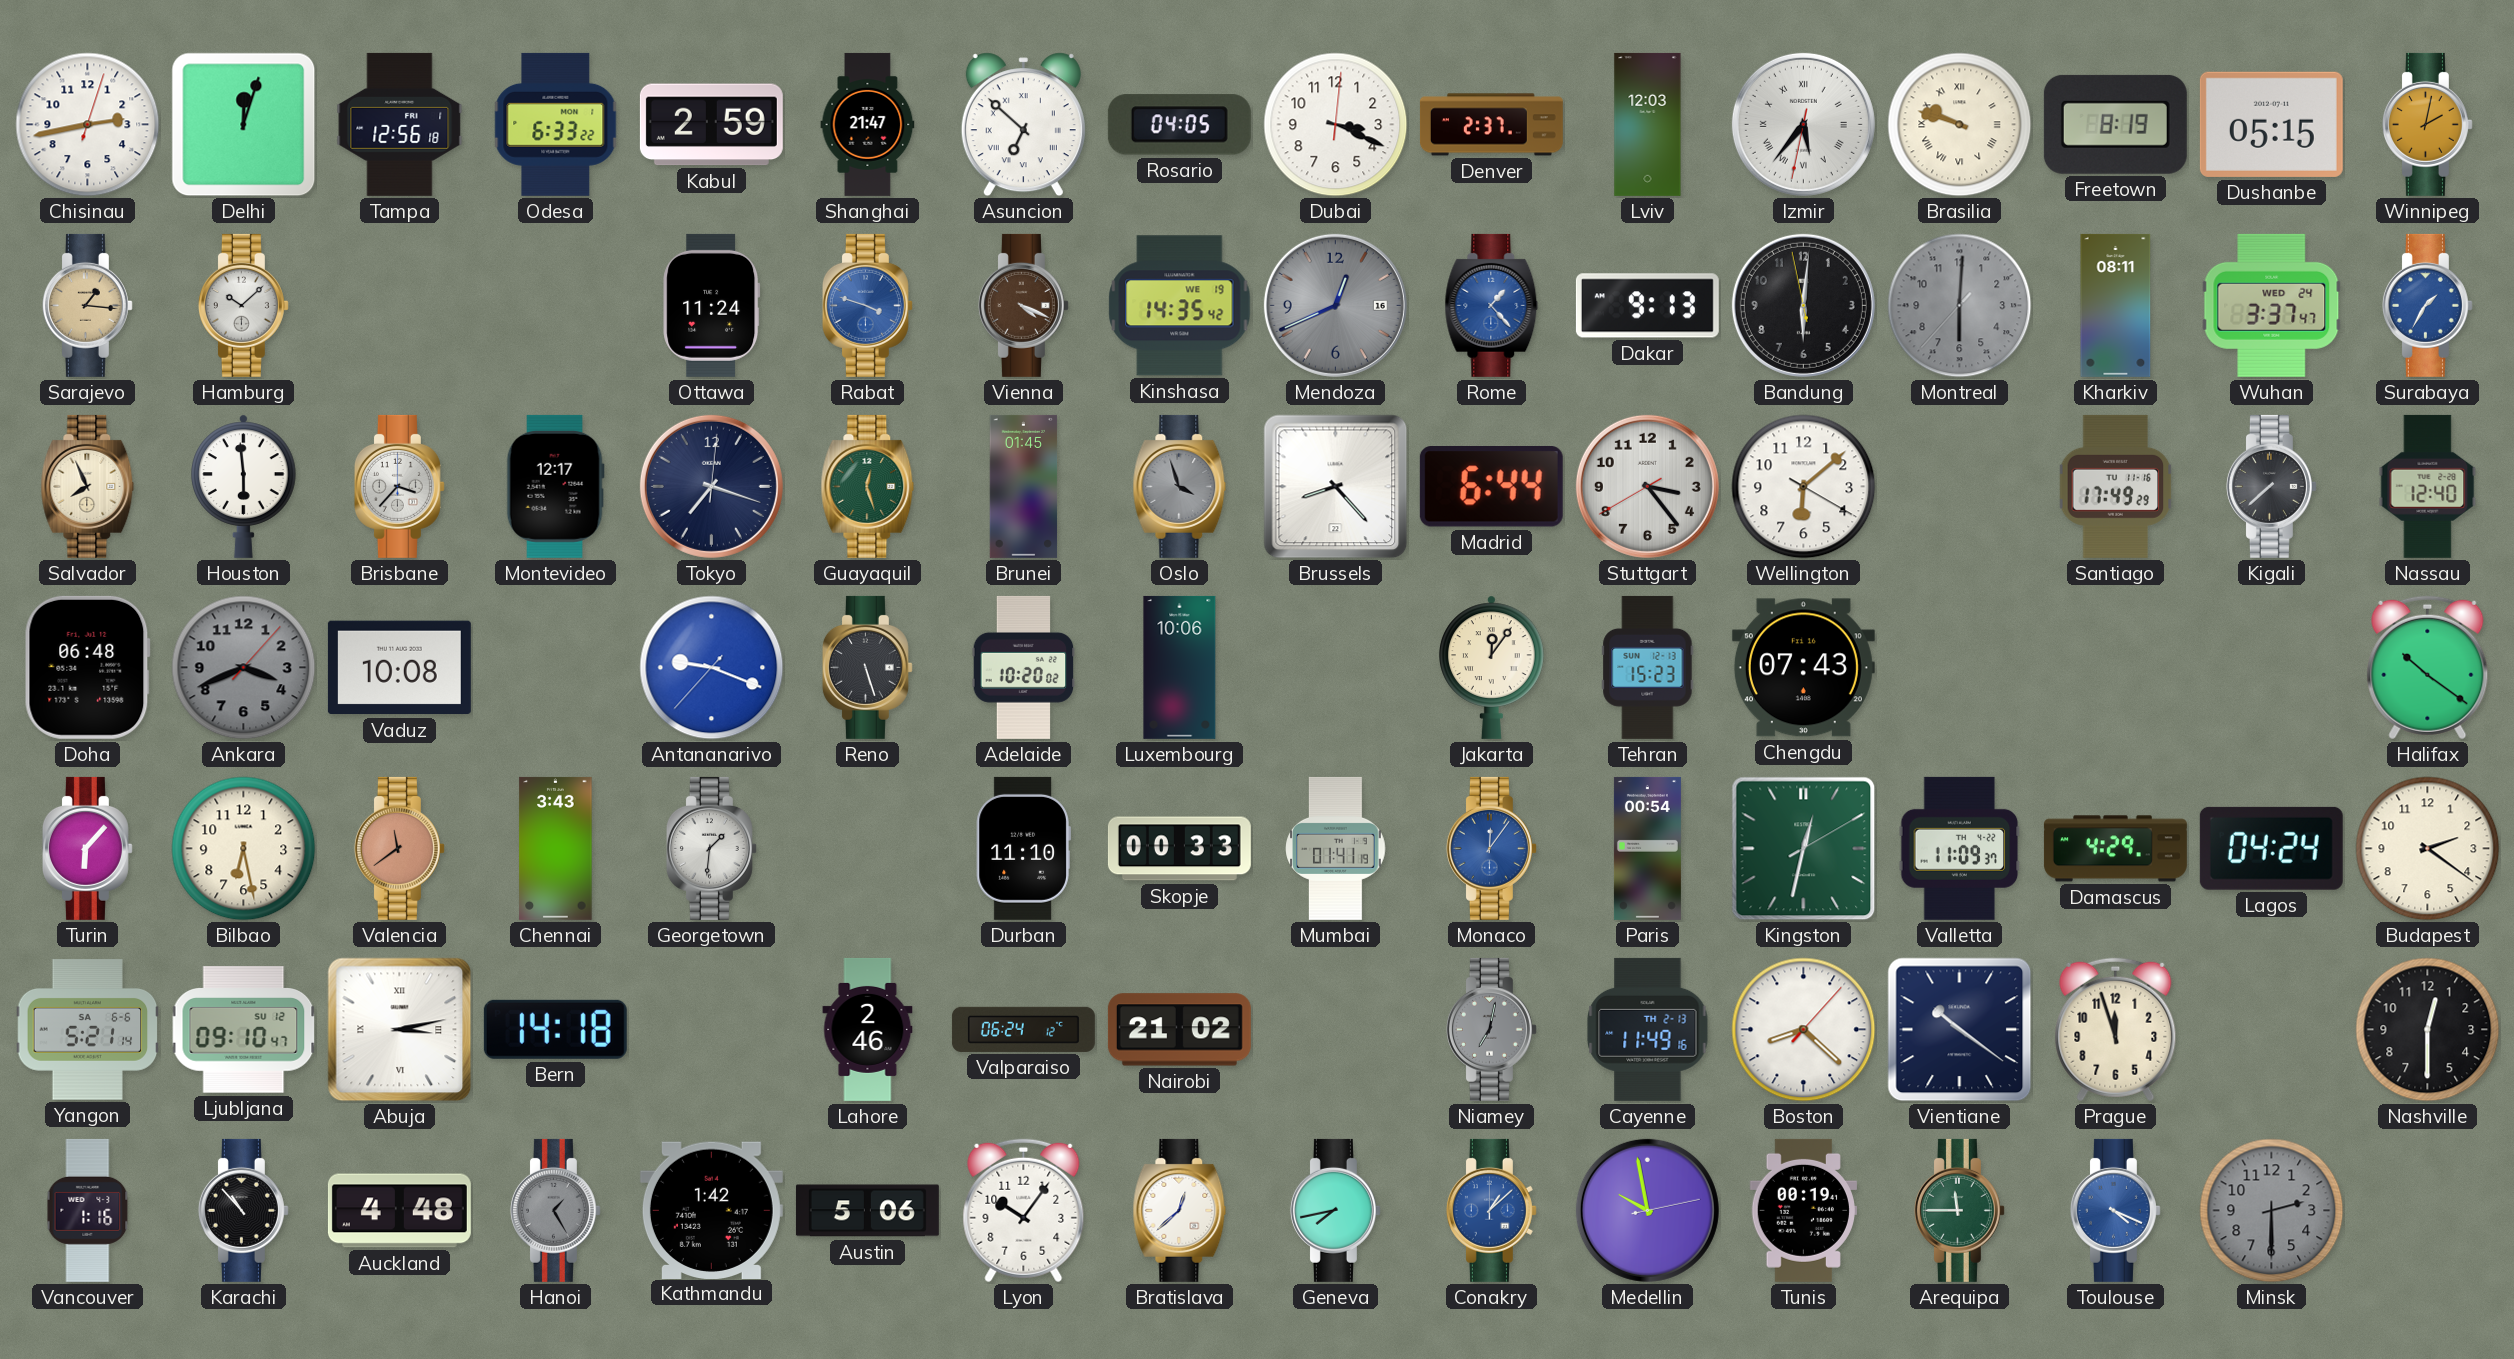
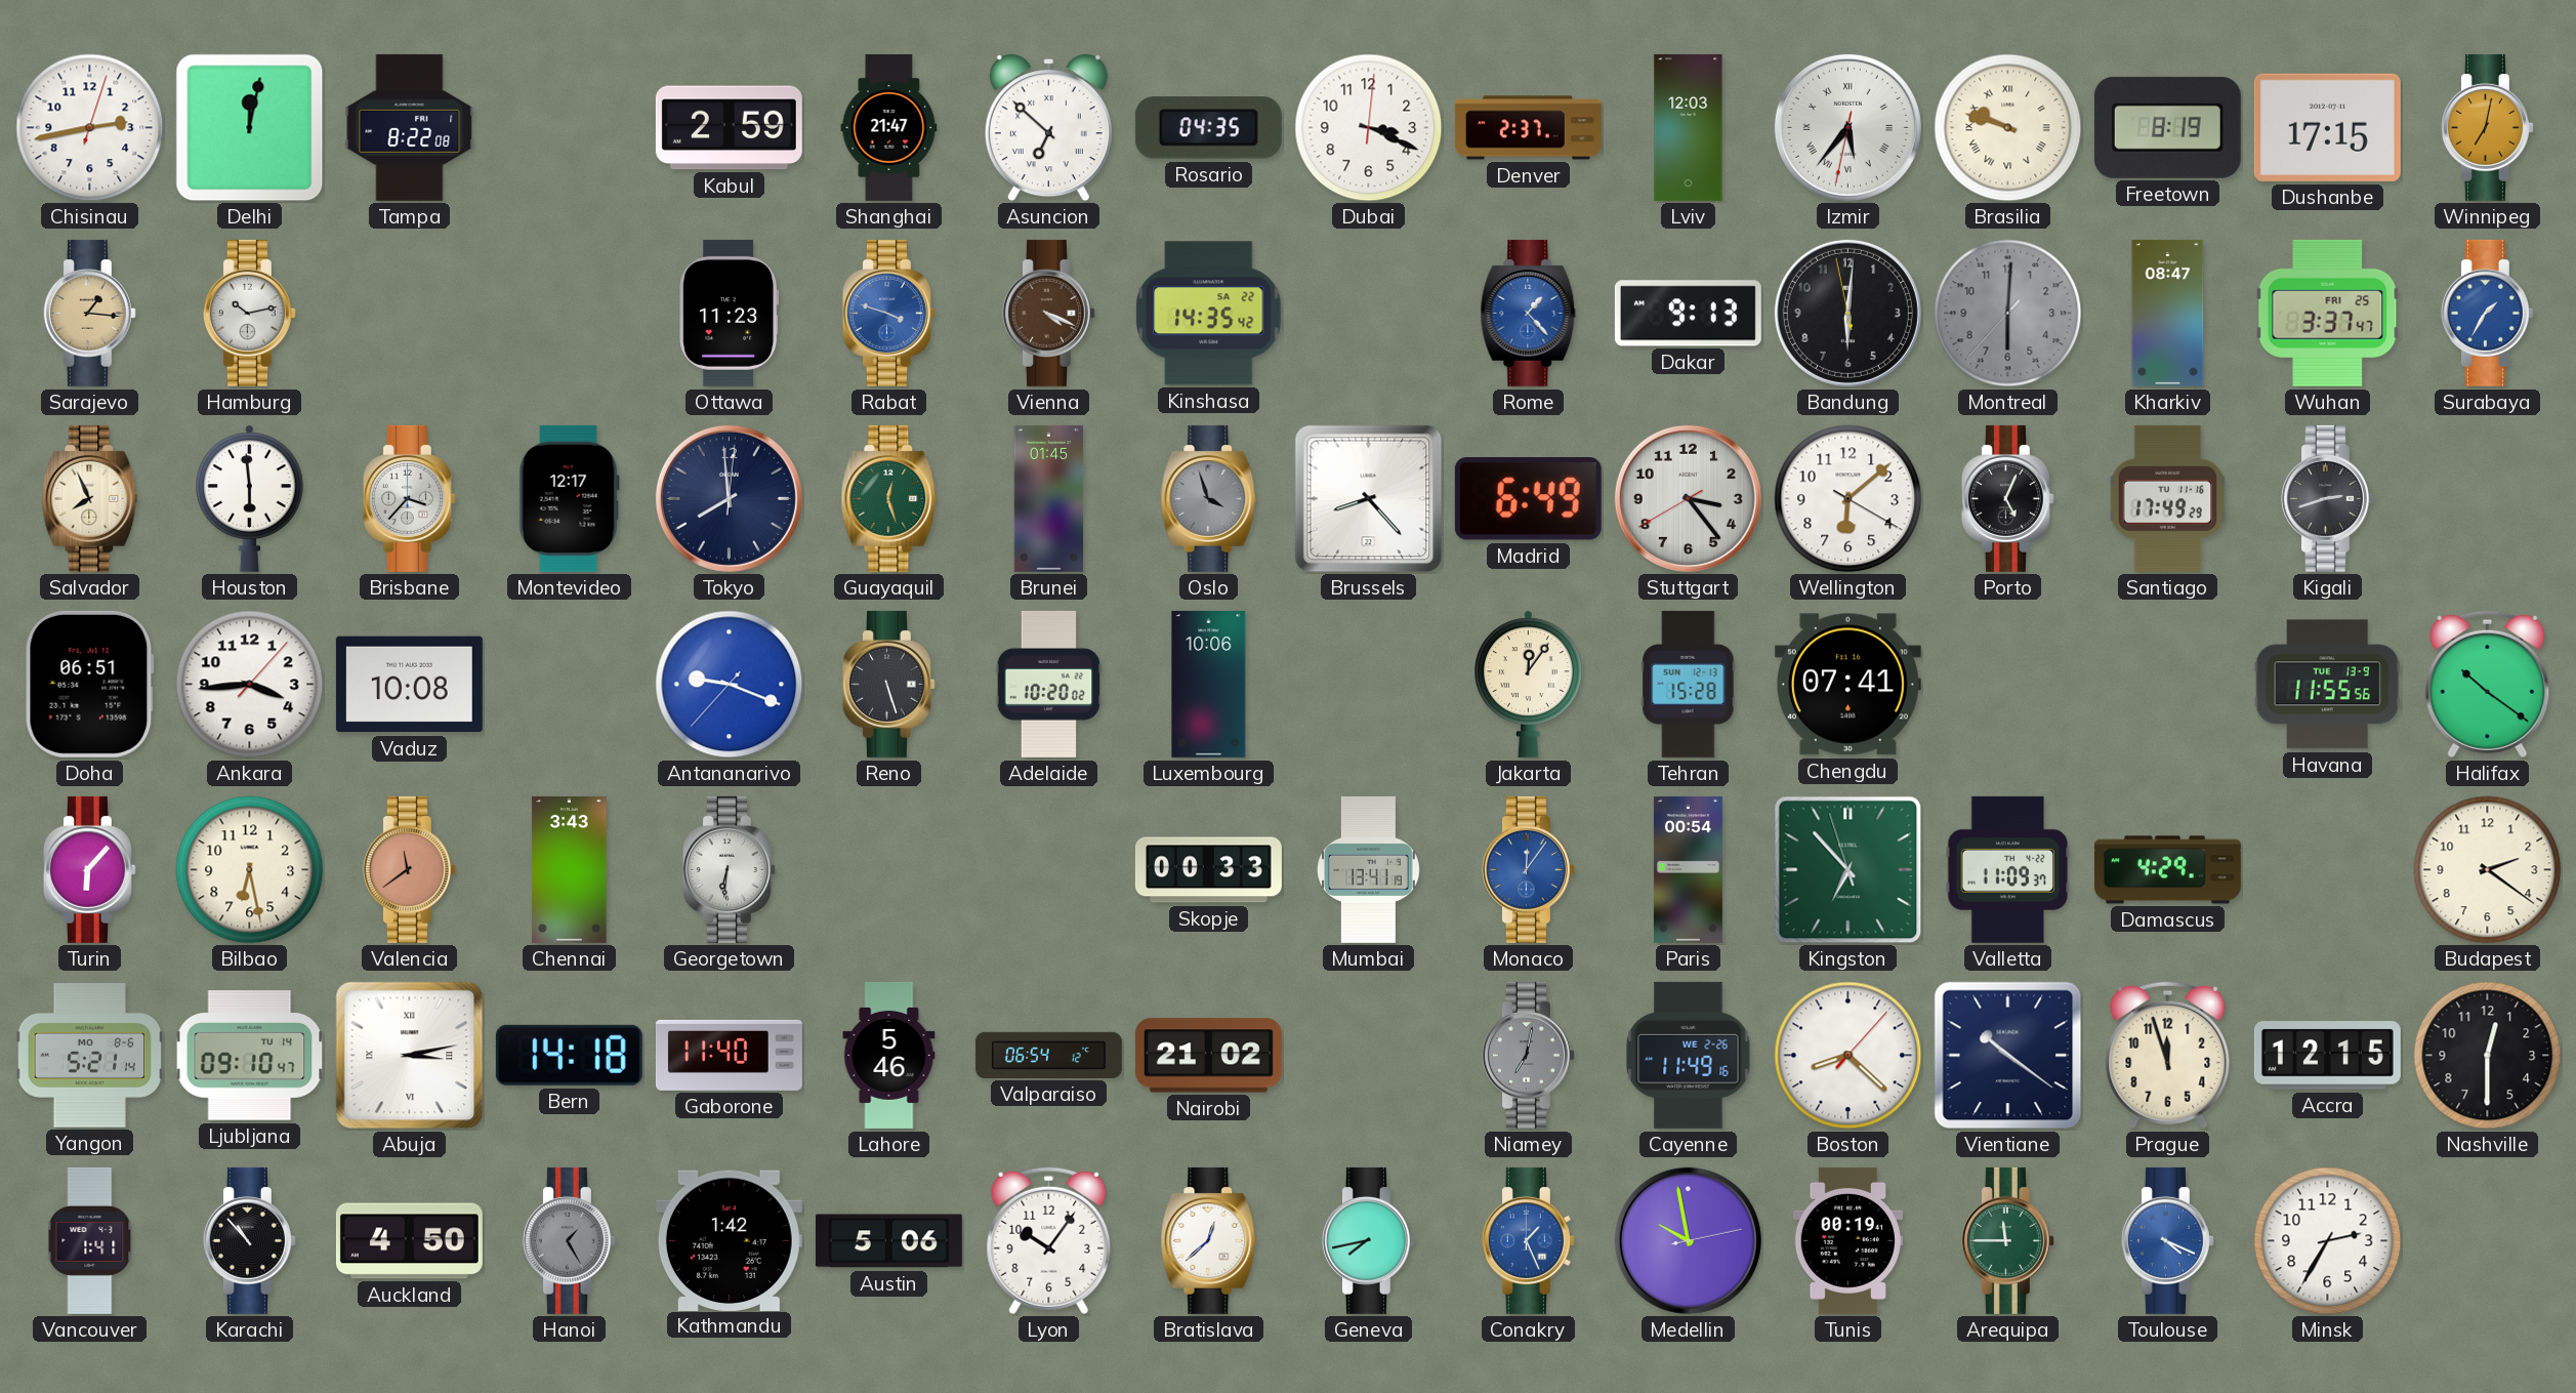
Delhi: 12:03 -> 12:02 (250, 128)
Tampa: 12:56 -> 8:22 (410, 127)
Odesa: 6:33 -> none (556, 124)
Rosario: 04:05 -> 04:35 (1208, 128)
Dushanbe: 05:15 -> 17:15 (2327, 127)
Winnipeg: 2:02 -> 7:02 (2487, 127)
Hamburg: 10:08 -> 10:13 (249, 313)
Ottawa: 11:24 -> 11:23 (730, 313)
Kinshasa date: WE 19 -> SA 22 (1209, 314)
Mendoza: 12:41 -> none (1335, 305)
Kharkiv: 08:11 -> 08:47 (2168, 313)
Wuhan date: WED 24 -> FRI 25 (2328, 313)
Tokyo: 7:18 -> 7:59 (729, 498)
Madrid: 6:44 -> 6:49 (1528, 499)
Porto: none -> 5:04 (2007, 498)
Kigali: 7:38 -> 2:42 (2327, 498)
Nassau: 12:40 -> none (2428, 486)
Doha: 06:48 -> 06:51 (89, 684)
Ankara: 3:41 -> 3:44 (250, 685)
Ankara dial: grey -> white (250, 685)
Tehran: 15:23 -> 15:28 (1689, 684)
Chengdu: 07:43 -> 07:41 (1847, 685)
Havana: none -> 11:55 (2327, 685)
Georgetown: 1:31 -> 6:31 (729, 869)
Durban: 11:10 -> none (1023, 848)
Mumbai: 01:41 -> 13:41 (1369, 869)
Kingston: 12:32 -> 6:52 (1848, 870)
Lagos: 04:24 -> none (2271, 848)
Yangon date: SA 6-6 -> MO 8-6 (90, 1056)
Ljubljana date: SU 12 -> TU 14 (250, 1056)
Gaborone: none -> 11:40 (729, 1055)
Lahore: 2:46 -> 5:46 (889, 1055)
Valparaiso: 06:24 -> 06:54 (1048, 1055)
Cayenne date: TH 2-13 -> WE 2-26 (1689, 1055)
Accra: none -> 12:15 (2327, 1056)
Vancouver: 1:16 -> 1:41 (90, 1240)
Auckland: 4:48 -> 4:50 (409, 1241)
Conakry: 1:08 -> 1:26 (1528, 1240)
Minsk: 2:30 -> 2:35 (2328, 1241)
Minsk dial: grey -> white (2328, 1241)
